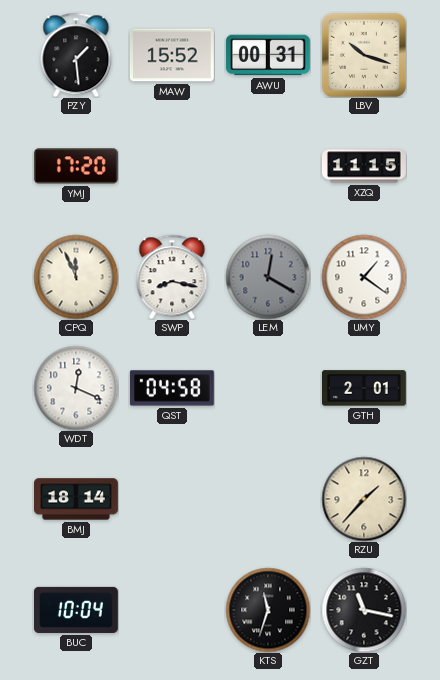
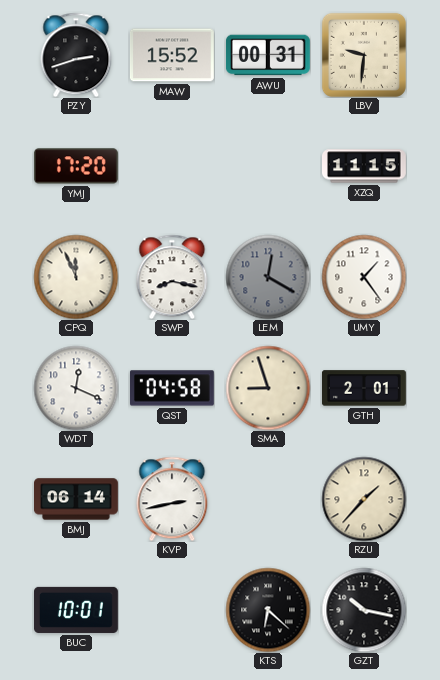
PZY: 1:29 -> 2:42 (76, 55)
LBV: 10:18 -> 9:31 (364, 55)
UMY: 1:21 -> 1:24 (364, 277)
SMA: none -> 8:57 (268, 388)
BMJ: 18:14 -> 06:14 (77, 499)
KVP: none -> 2:43 (172, 499)
BUC: 10:04 -> 10:01 (77, 610)
KTS: 11:33 -> 6:22 (268, 610)
GZT: 11:17 -> 10:17 (364, 610)
